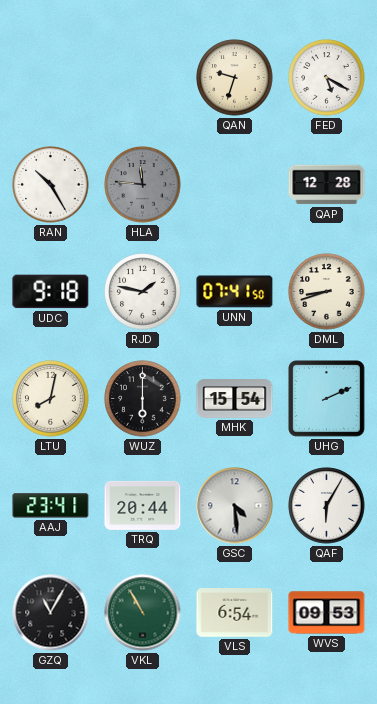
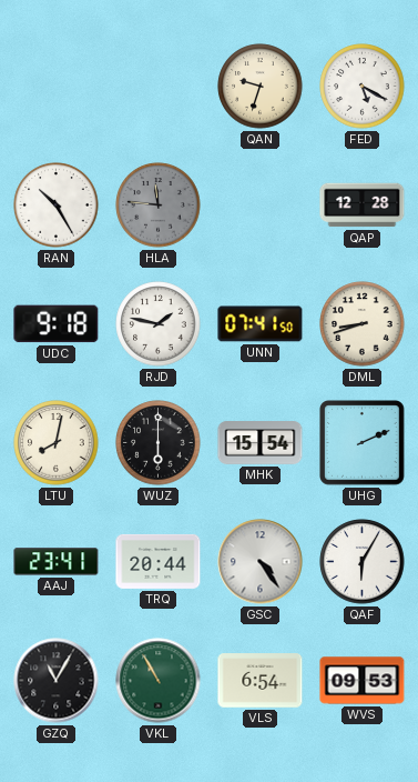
GSC: 4:29 -> 4:24 (261, 562)
